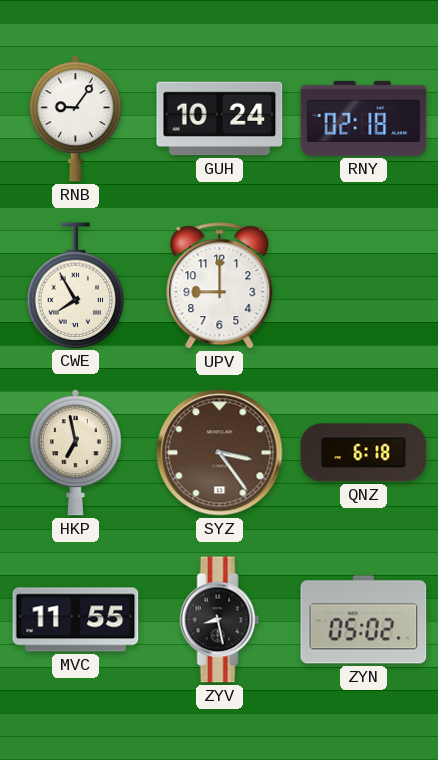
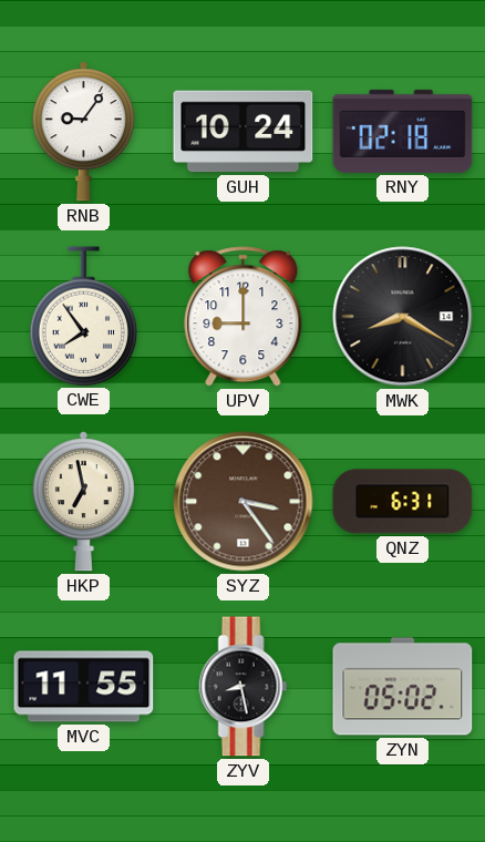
CWE: 7:55 -> 7:54 (84, 316)
MWK: none -> 8:20 (403, 317)
QNZ: 6:18 -> 6:31 (403, 502)
